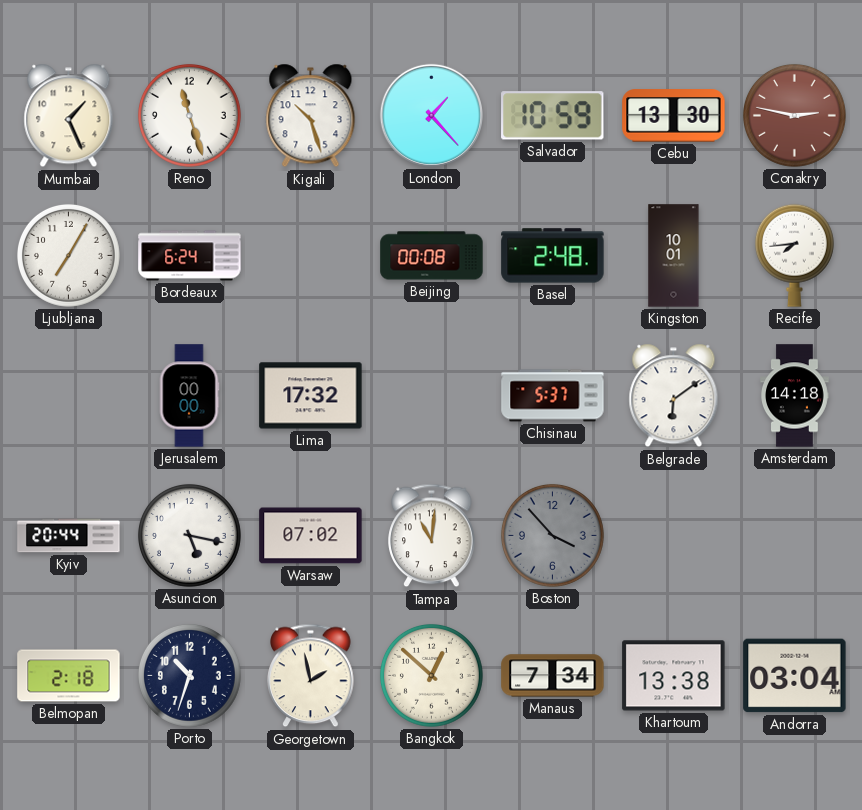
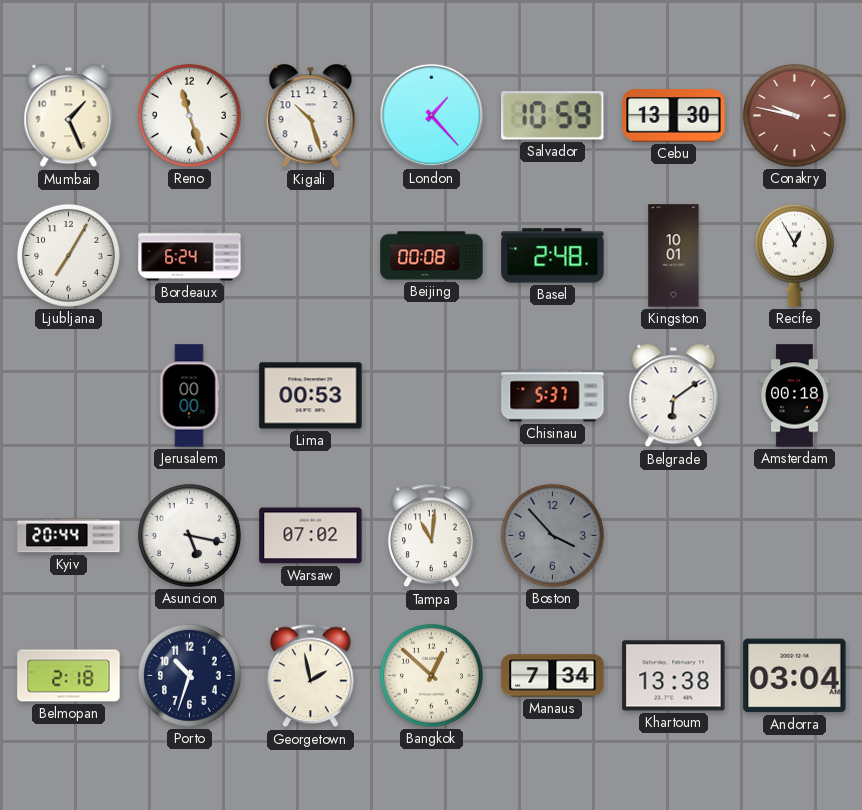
Conakry: 2:47 -> 9:47 (794, 115)
Recife: 7:44 -> 12:55 (794, 255)
Lima: 17:32 -> 00:53 (311, 396)
Amsterdam: 14:18 -> 00:18 (795, 396)
